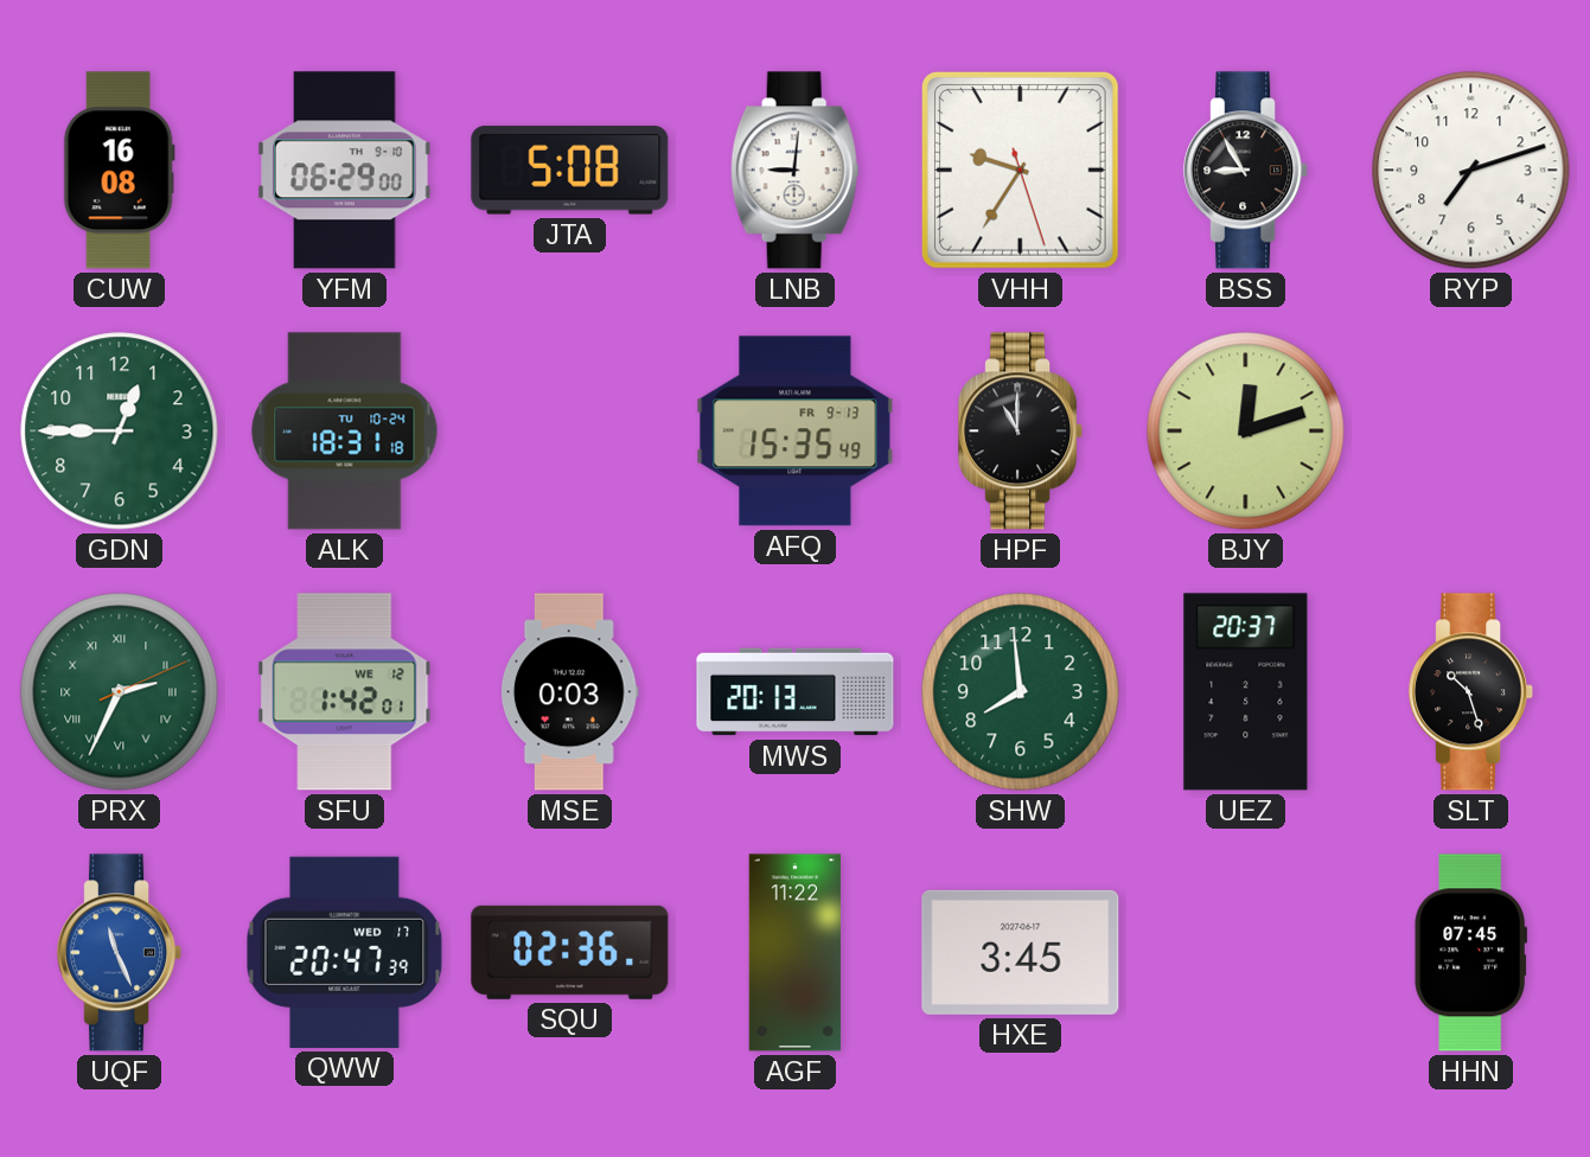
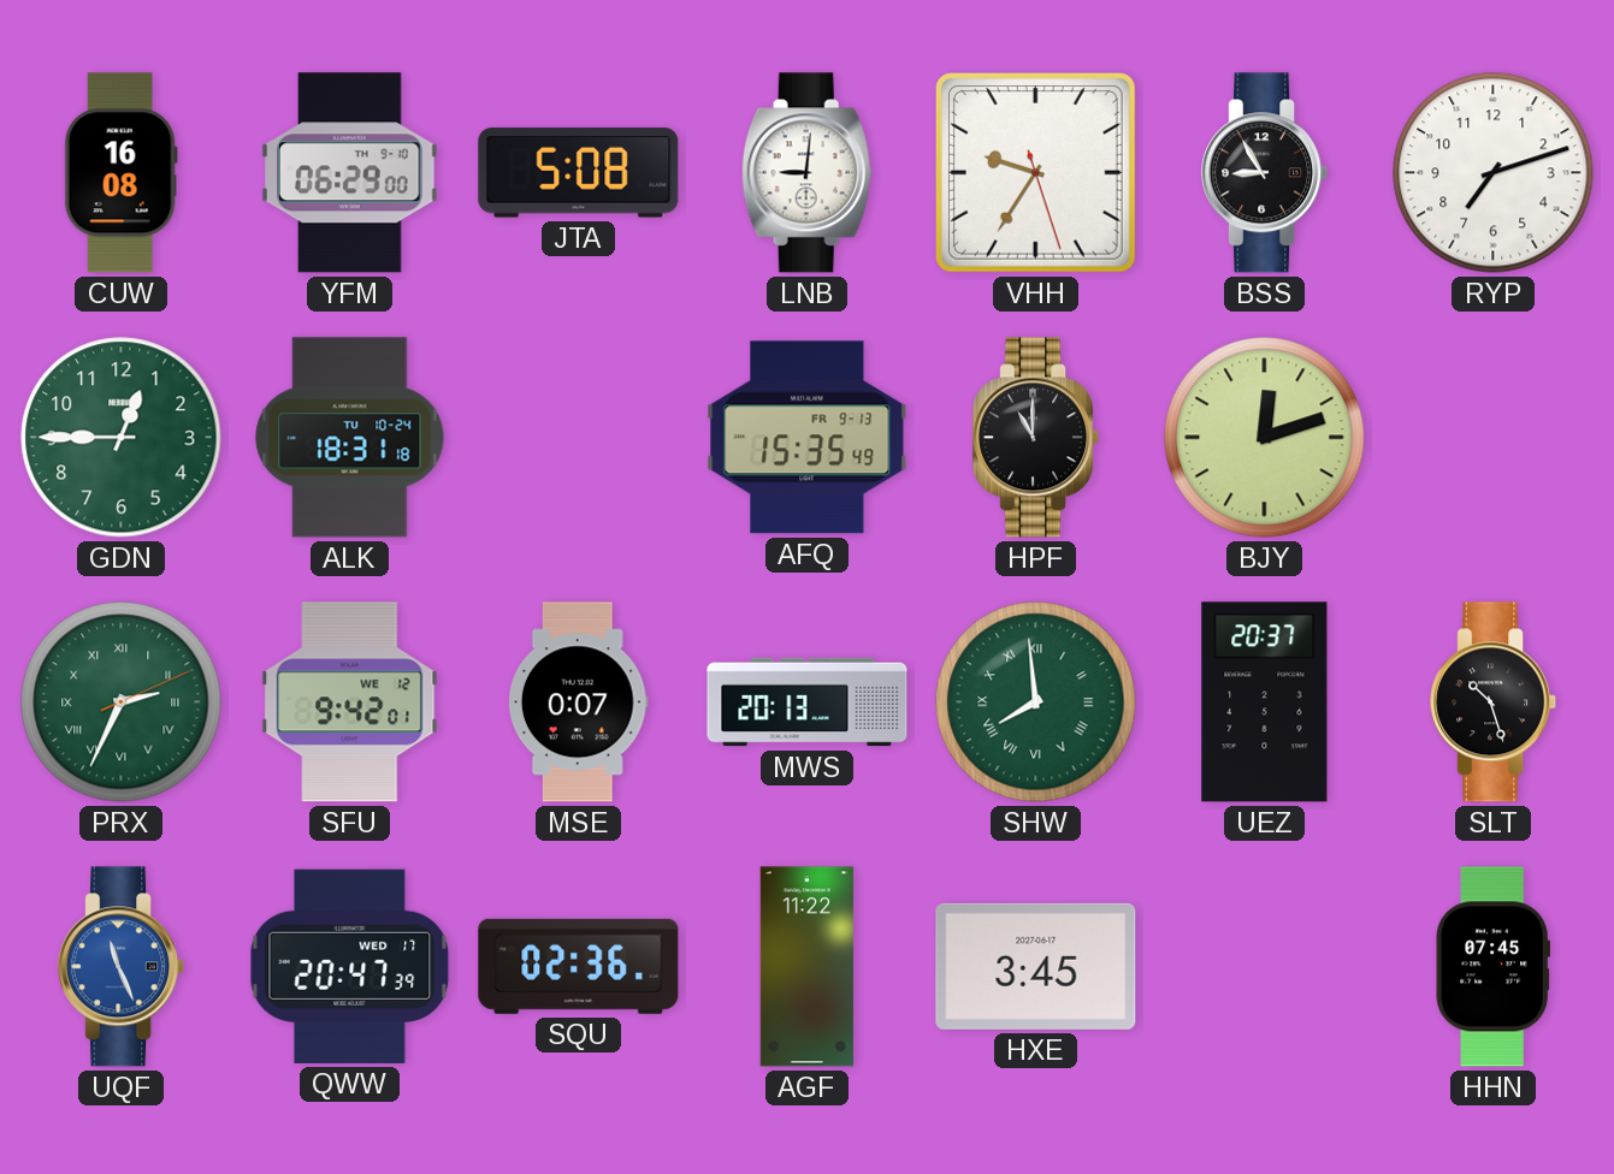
SFU: 1:42 -> 9:42 (350, 702)
MSE: 0:03 -> 0:07 (578, 702)
SHW numerals: Arabic -> Roman (1036, 702)
